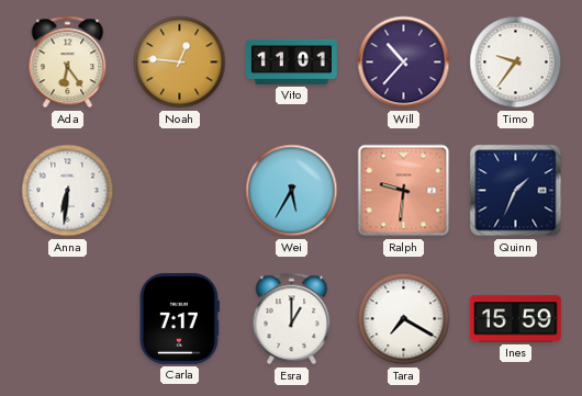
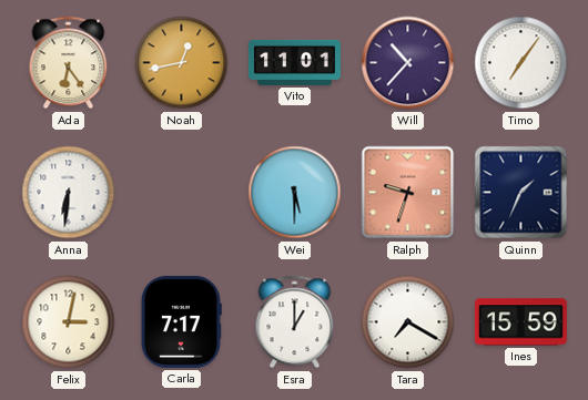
Noah: 12:46 -> 12:43 (182, 63)
Timo: 9:36 -> 7:06 (521, 63)
Wei: 5:35 -> 5:30 (295, 193)
Ralph: 9:31 -> 9:33 (408, 193)
Felix: none -> 3:02 (69, 322)
